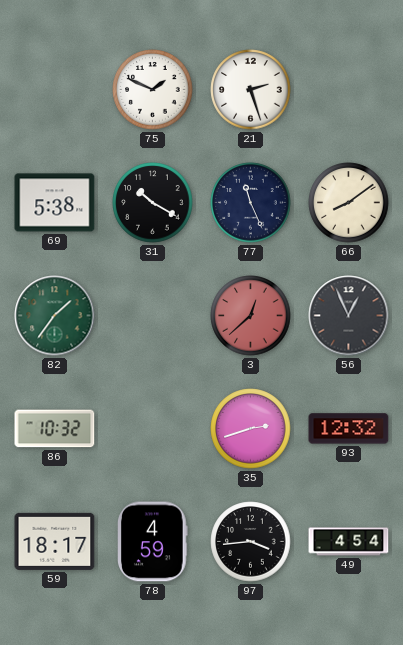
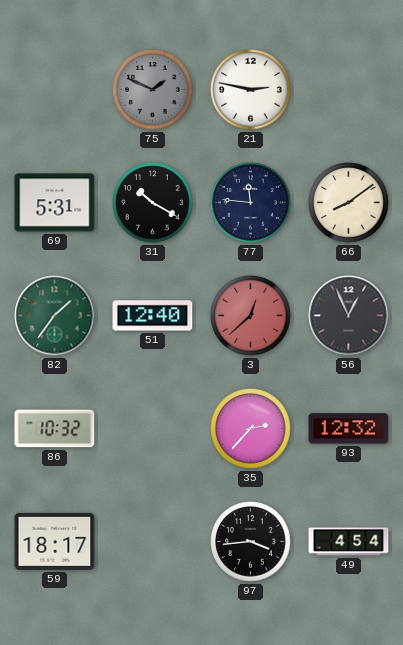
75 dial: white -> grey (153, 90)
21: 2:27 -> 2:47 (251, 90)
69: 5:38 -> 5:31 (55, 203)
77: 11:26 -> 11:46 (251, 203)
51: none -> 12:40 (153, 316)
35: 2:42 -> 2:37 (251, 429)
78: 4:59 -> none (153, 542)
